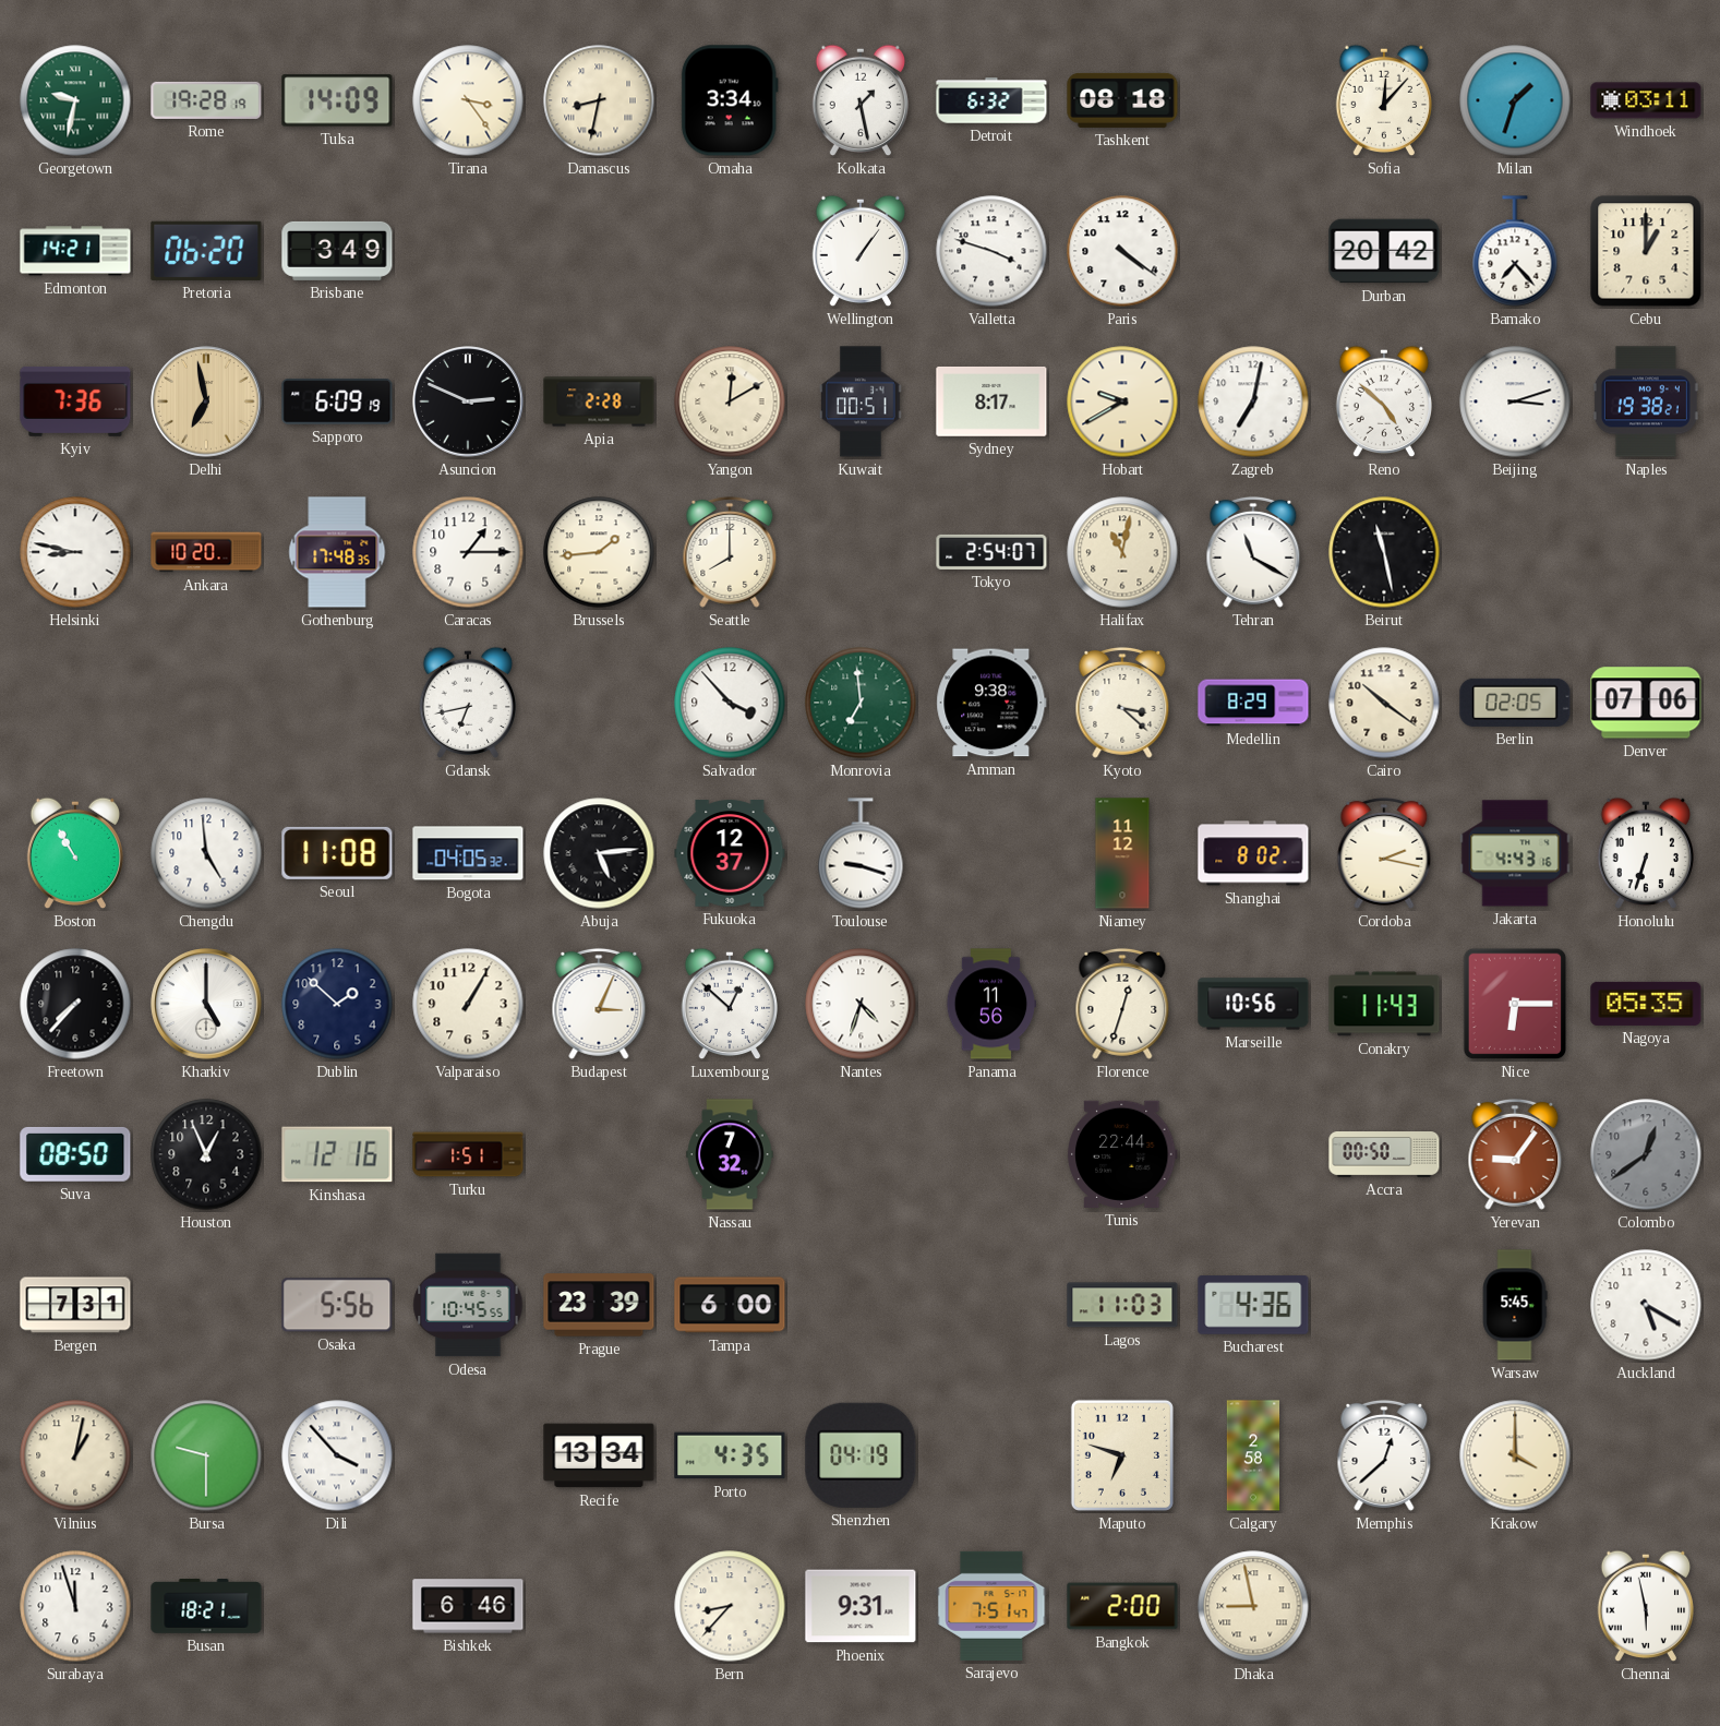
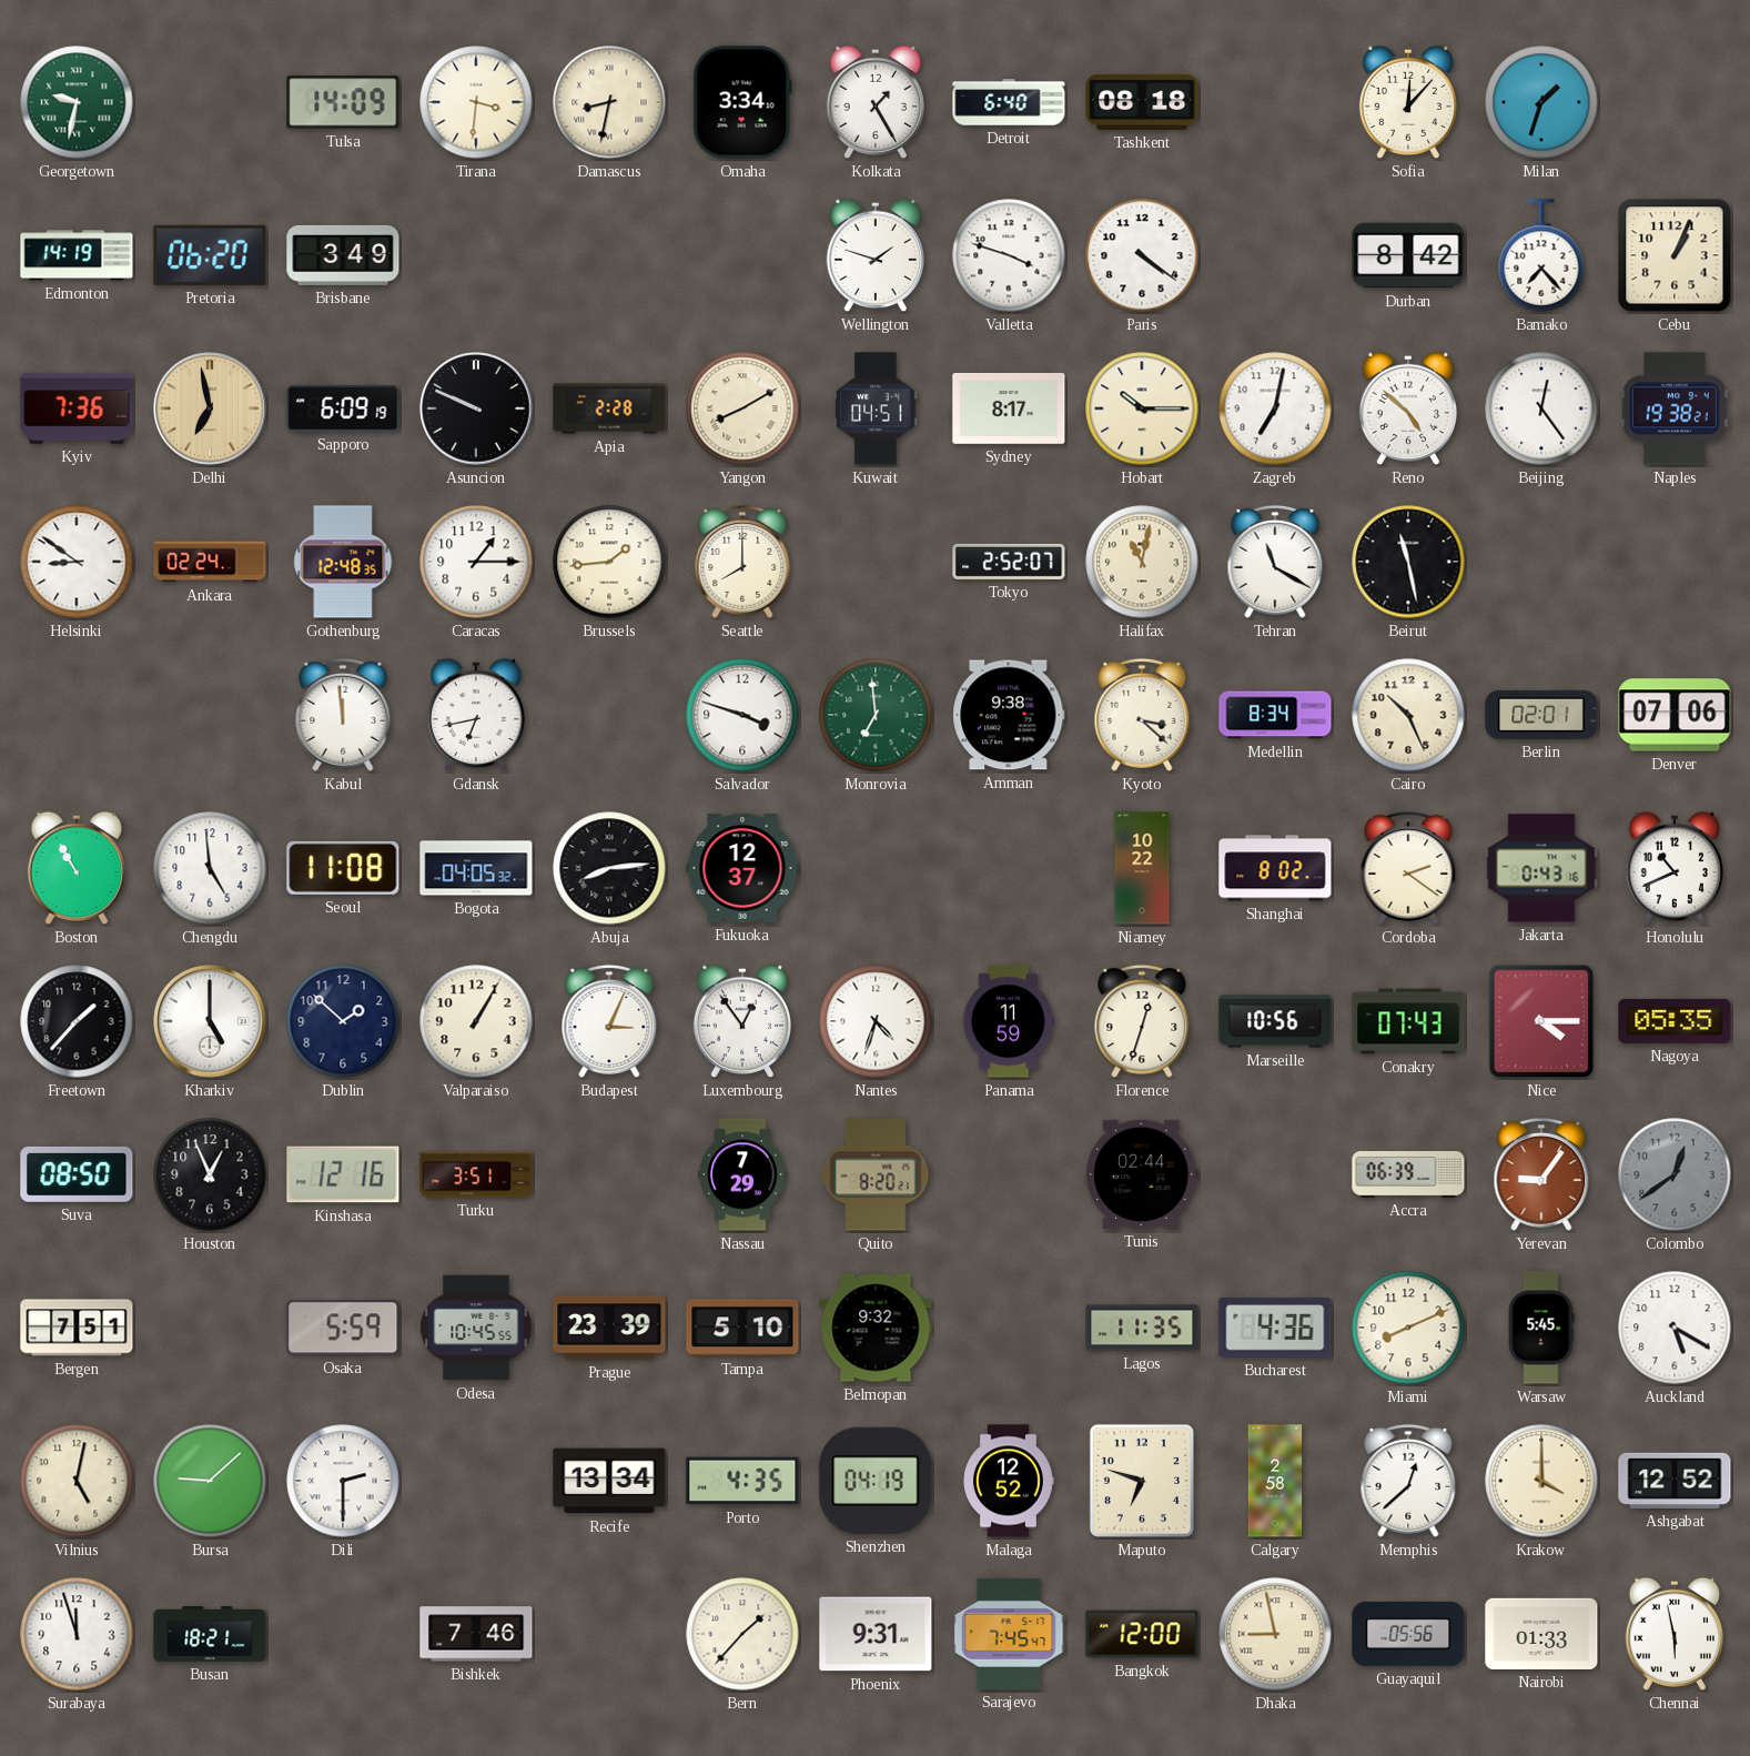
Rome: 19:28 -> none (206, 100)
Tirana: 3:24 -> 3:31 (476, 102)
Kolkata: 1:28 -> 1:25 (876, 102)
Detroit: 6:32 -> 6:40 (1009, 102)
Windhoek: 03:11 -> none (1646, 100)
Edmonton: 14:21 -> 14:19 (77, 255)
Wellington: 1:06 -> 1:48 (876, 255)
Durban: 20:42 -> 8:42 (1408, 255)
Cebu: 1:00 -> 1:04 (1675, 255)
Asuncion: 2:49 -> 9:49 (476, 408)
Yangon: 12:10 -> 8:10 (742, 408)
Kuwait: 00:51 -> 04:51 (876, 408)
Hobart: 9:40 -> 10:15 (1142, 408)
Beijing: 3:12 -> 12:24 (1541, 408)
Helsinki: 8:47 -> 8:51 (77, 562)
Ankara: 10:20 -> 02:24 (210, 562)
Gothenburg: 17:48 -> 12:48 (343, 562)
Tokyo: 2:54 -> 2:52 (1009, 562)
Kabul: none -> 11:59 (343, 715)
Salvador: 3:53 -> 3:48 (742, 715)
Medellin: 8:29 -> 8:34 (1275, 715)
Cairo: 10:21 -> 10:26 (1408, 715)
Berlin: 02:05 -> 02:01 (1541, 715)
Abuja: 5:14 -> 8:14 (609, 868)
Toulouse: 9:18 -> none (861, 853)
Niamey: 11:12 -> 10:22 (1142, 868)
Cordoba: 2:17 -> 2:21 (1408, 868)
Jakarta: 4:43 -> 0:43 (1541, 868)
Honolulu: 6:33 -> 10:41 (1675, 868)
Freetown: 7:37 -> 1:37 (77, 1021)
Luxembourg: 12:52 -> 12:54 (742, 1021)
Panama: 11:56 -> 11:59 (1009, 1021)
Conakry: 11:43 -> 07:43 (1408, 1021)
Nice: 6:15 -> 4:15 (1541, 1021)
Turku: 1:51 -> 3:51 (476, 1174)
Nassau: 7:32 -> 7:29 (742, 1174)
Quito: none -> 8:20 (876, 1174)
Tunis: 22:44 -> 02:44 (1142, 1174)
Accra: 00:50 -> 06:39 (1408, 1175)
Bergen: 7:31 -> 7:51 (77, 1328)
Osaka: 5:56 -> 5:59 (343, 1328)
Tampa: 6:00 -> 5:10 (742, 1328)
Belmopan: none -> 9:32 (876, 1328)
Lagos: 11:03 -> 11:35 (1142, 1328)
Miami: none -> 8:11 (1408, 1328)
Vilnius: 1:02 -> 5:02 (77, 1481)
Bursa: 9:30 -> 9:08 (210, 1481)
Dili: 3:53 -> 2:30 (343, 1481)
Malaga: none -> 12:52 (1009, 1481)
Ashgabat: none -> 12:52 (1675, 1481)
Bishkek: 6:46 -> 7:46 (476, 1634)
Bern: 8:37 -> 1:37 (742, 1634)
Sarajevo: 7:51 -> 7:45 (1009, 1634)
Bangkok: 2:00 -> 12:00 (1142, 1634)
Guayaquil: none -> 05:56 (1408, 1634)
Nairobi: none -> 01:33 (1541, 1634)
